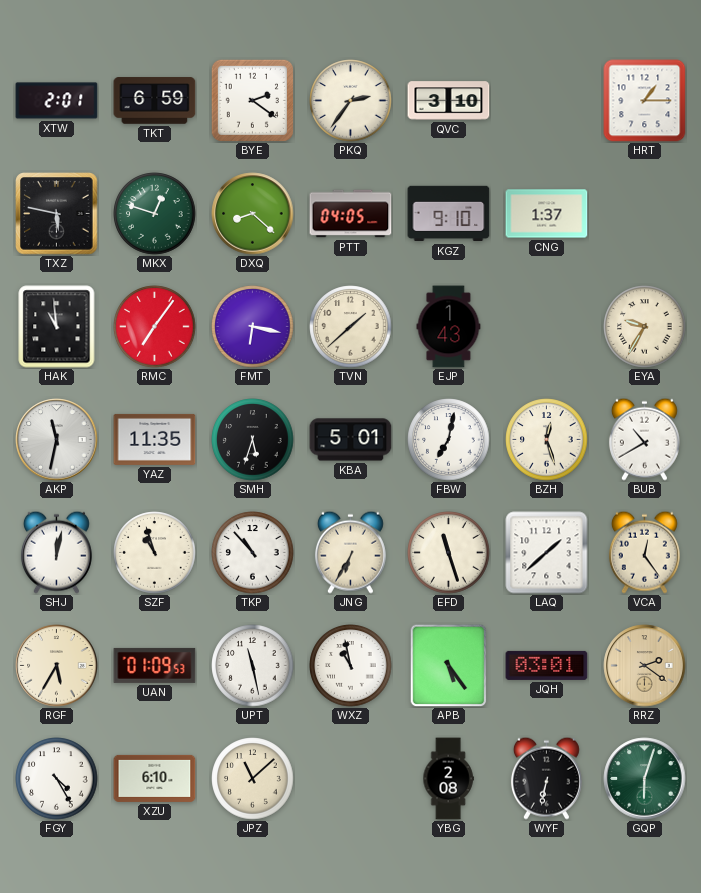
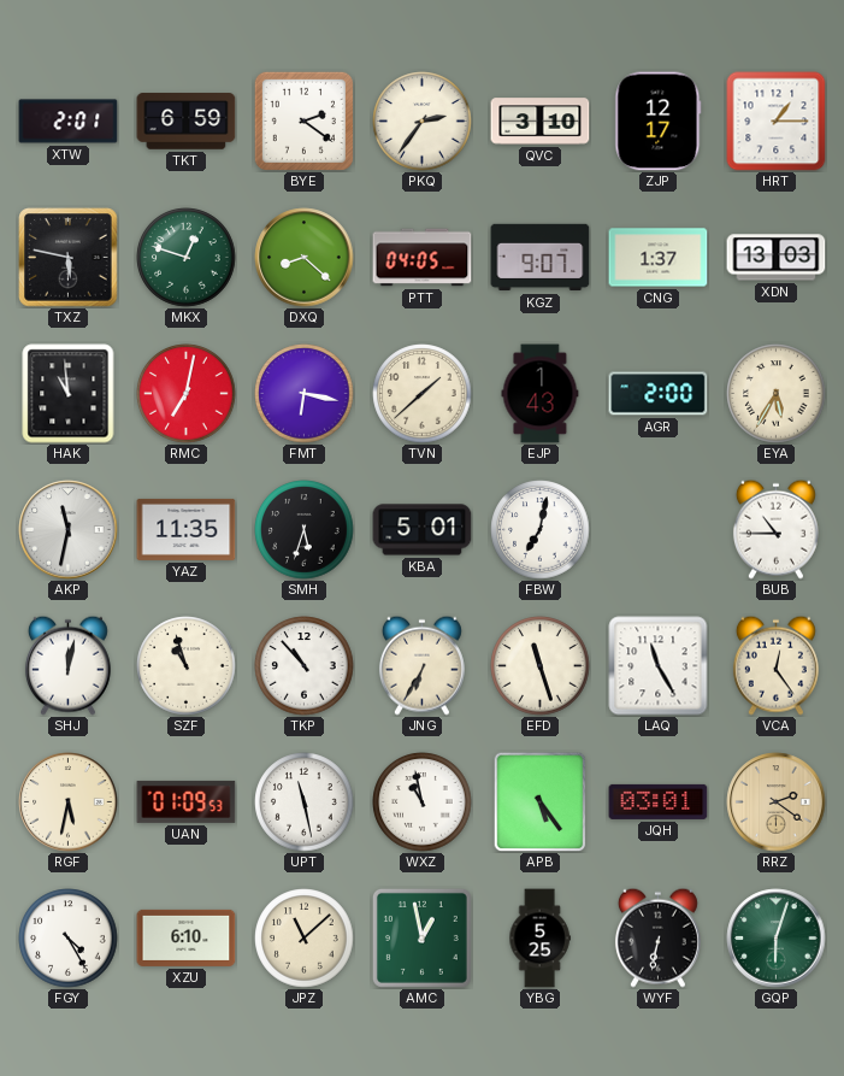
ZJP: none -> 12:17 (659, 122)
KGZ: 9:10 -> 9:07 (541, 258)
XDN: none -> 13:03 (777, 258)
RMC: 7:06 -> 7:02 (187, 394)
AGR: none -> 2:00 (659, 394)
EYA: 9:35 -> 5:35 (777, 394)
BZH: 12:27 -> none (547, 440)
BUB: 10:40 -> 10:45 (775, 529)
LAQ: 1:38 -> 11:25 (659, 666)
RGF: 5:35 -> 5:32 (69, 802)
AMC: none -> 12:58 (421, 937)
YBG: 2:08 -> 5:25 (539, 939)
